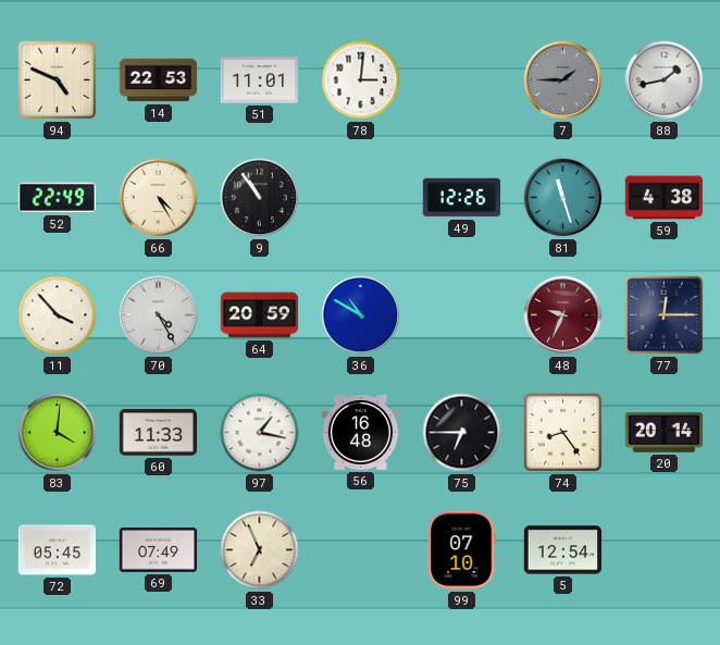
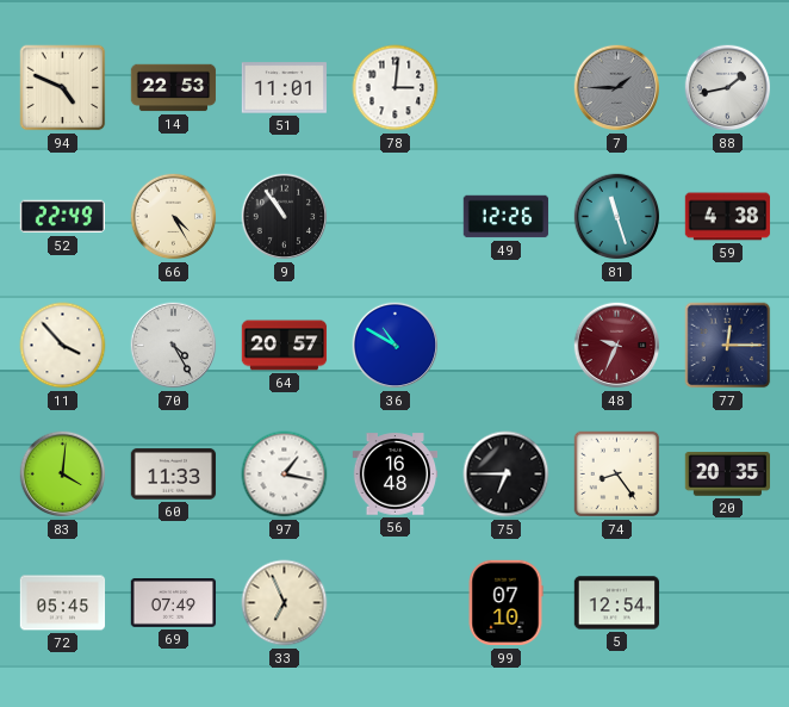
64: 20:59 -> 20:57 (285, 346)
20: 20:14 -> 20:35 (728, 475)
